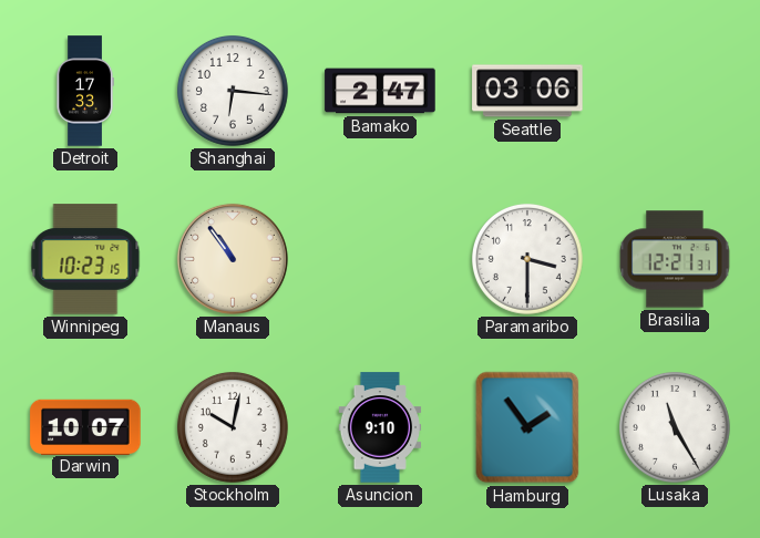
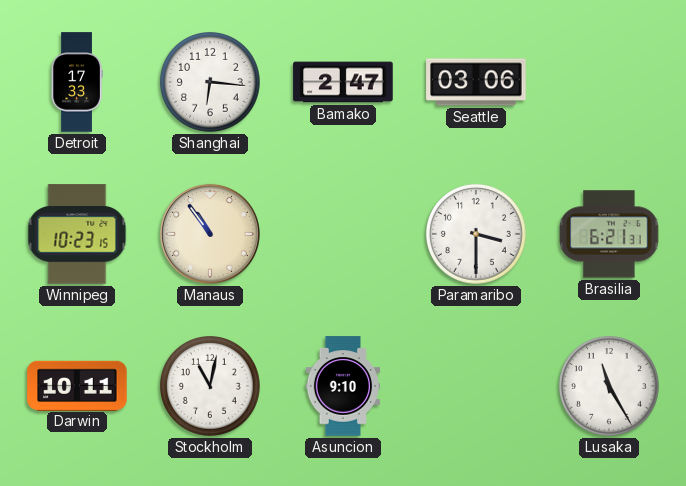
Brasilia: 12:21 -> 6:21 (609, 234)
Darwin: 10:07 -> 10:11 (77, 385)
Stockholm: 10:02 -> 11:02 (210, 386)
Hamburg: 1:54 -> none (527, 427)
